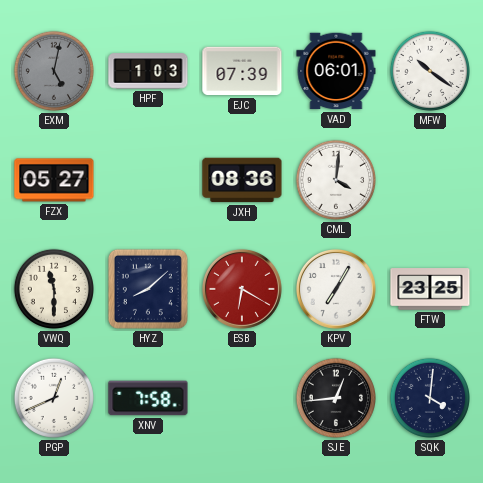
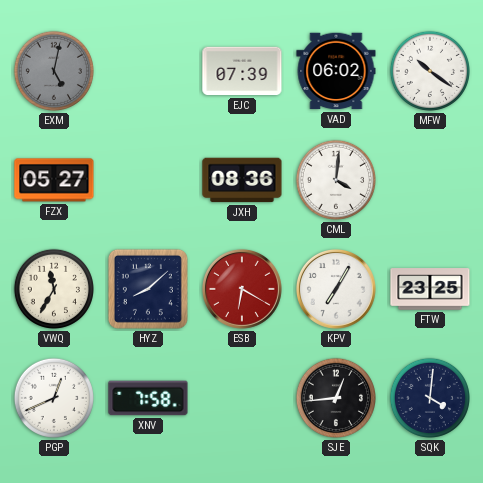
HPF: 1:03 -> none (148, 71)
VAD: 06:01 -> 06:02 (336, 71)
VWQ: 11:30 -> 11:35 (54, 289)
